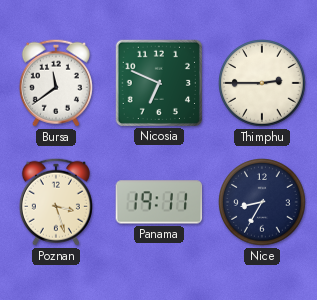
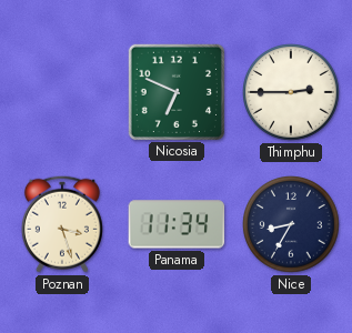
Bursa: 11:39 -> none (56, 83)
Panama: 19:11 -> 11:34 (177, 224)
